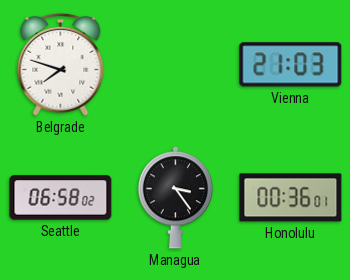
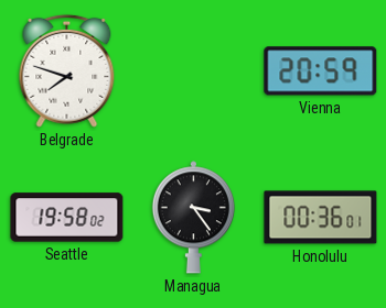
Vienna: 21:03 -> 20:59 (321, 71)
Seattle: 06:58 -> 19:58 (67, 218)
